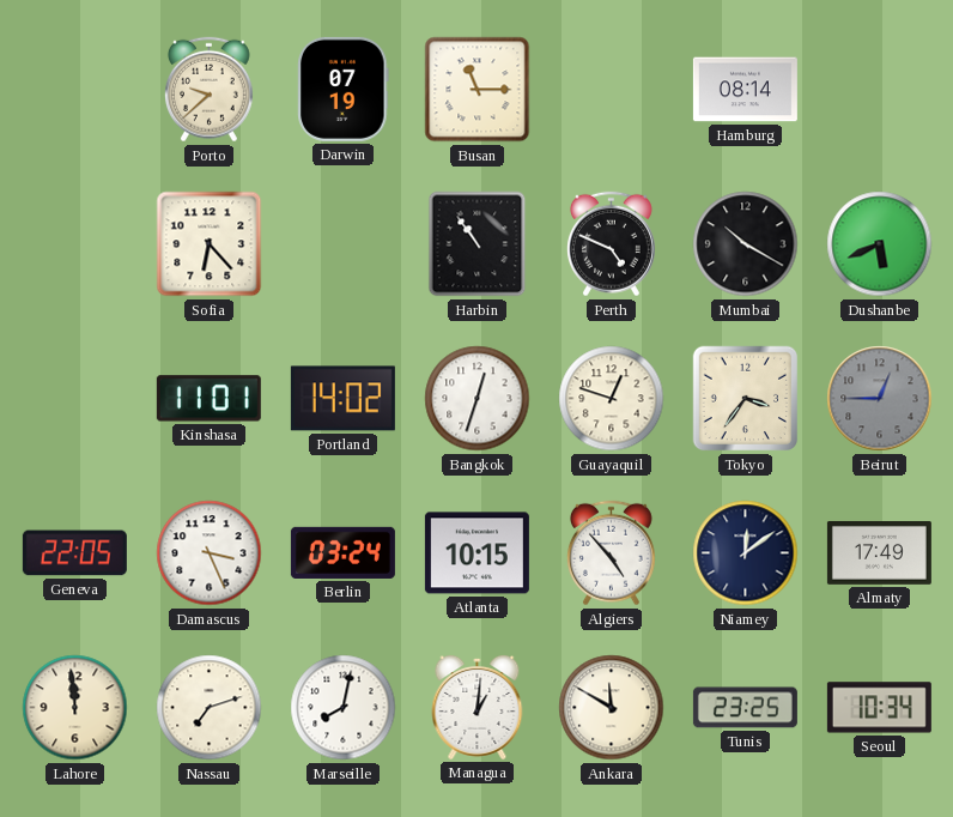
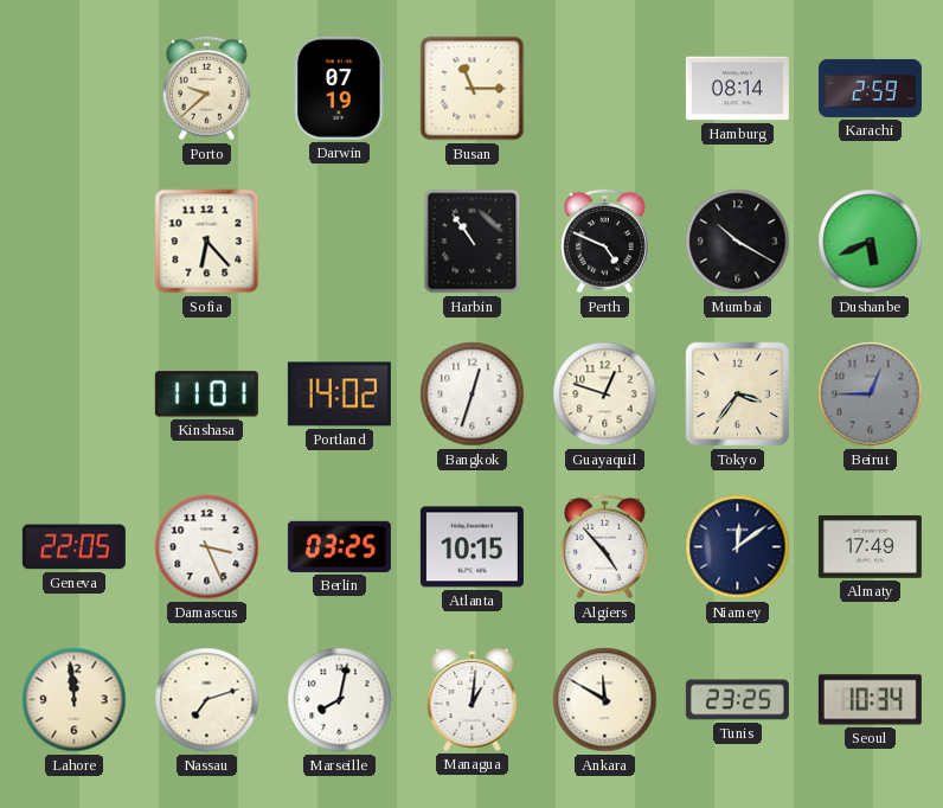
Karachi: none -> 2:59 (870, 88)
Berlin: 03:24 -> 03:25 (339, 546)
